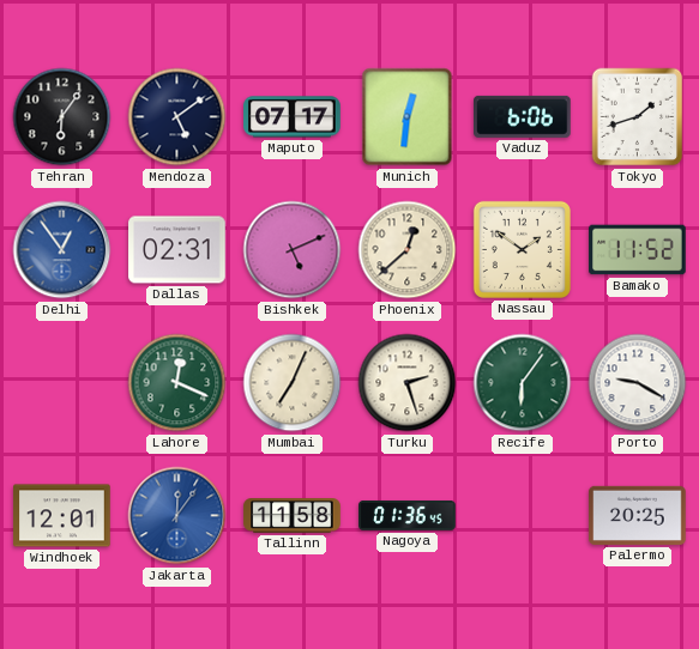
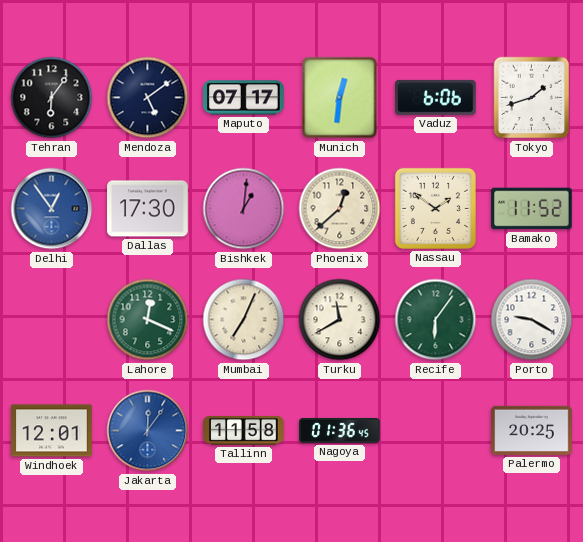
Dallas: 02:31 -> 17:30 (148, 209)
Bishkek: 5:11 -> 1:01 (244, 209)
Turku: 2:27 -> 11:40 (340, 320)
